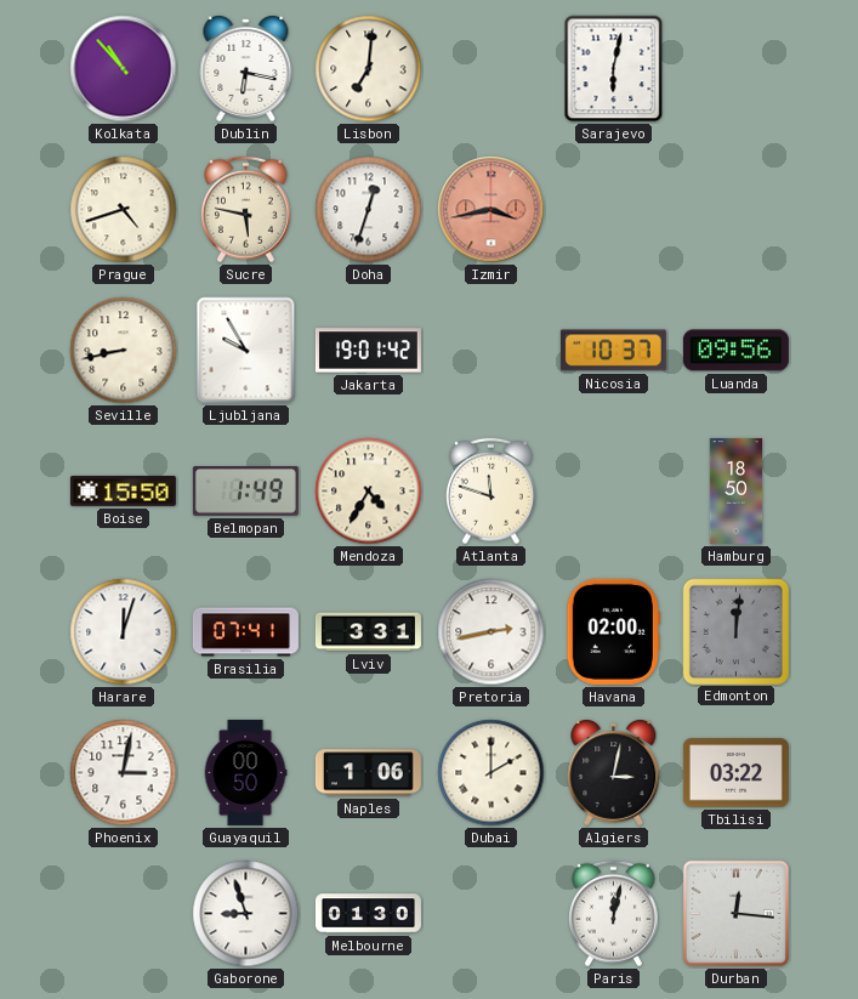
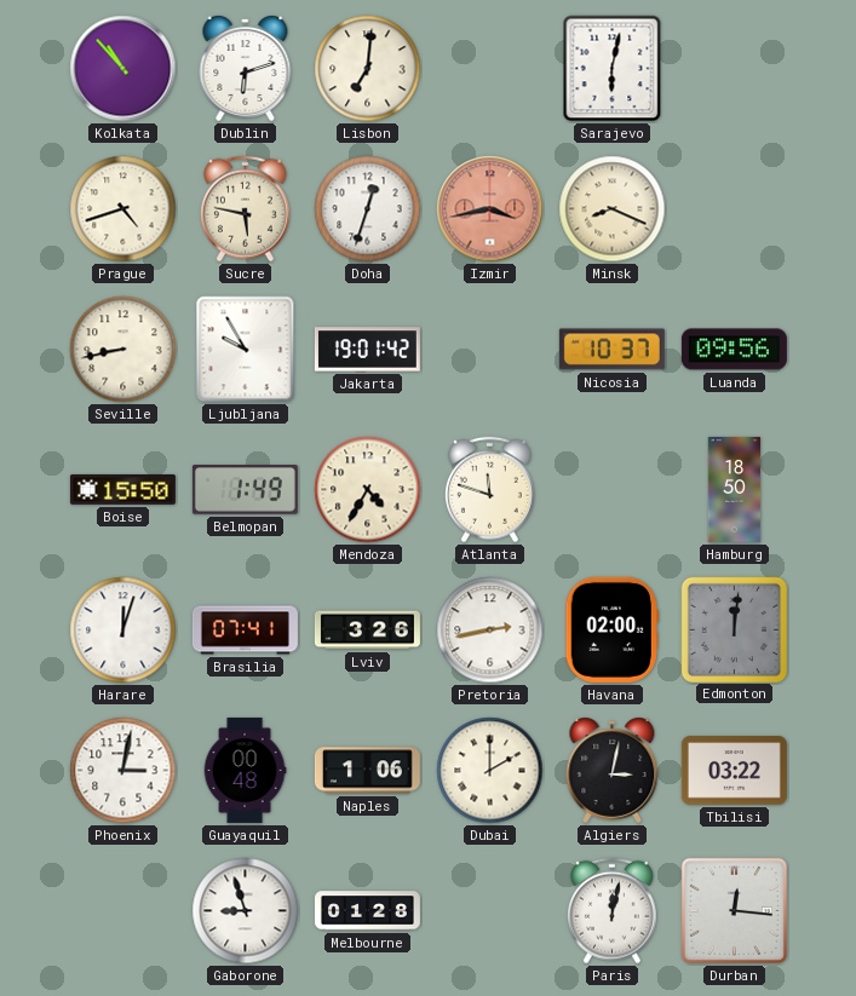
Dublin: 6:17 -> 6:12 (246, 69)
Minsk: none -> 8:19 (613, 209)
Lviv: 3:31 -> 3:26 (367, 631)
Guayaquil: 00:50 -> 00:48 (245, 770)
Melbourne: 01:30 -> 01:28 (367, 911)
